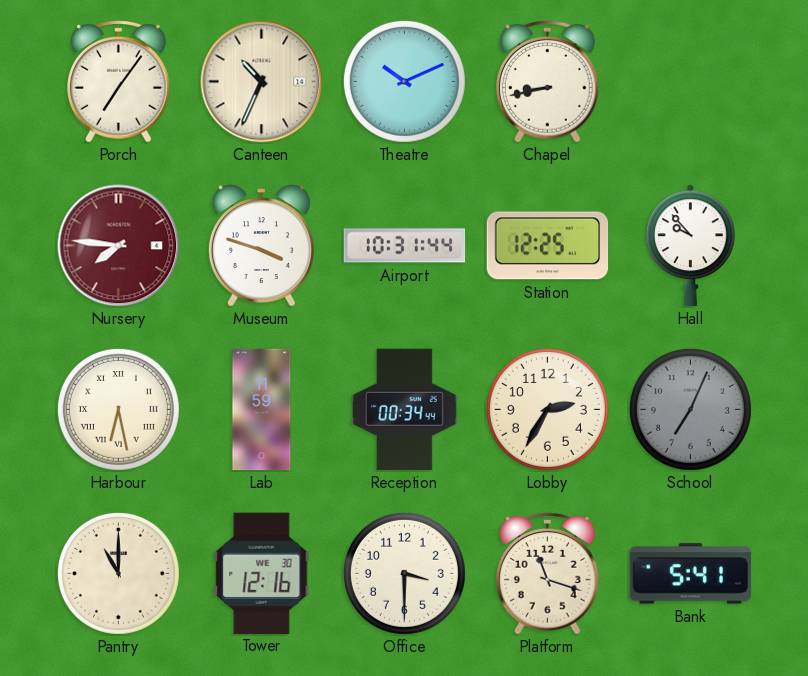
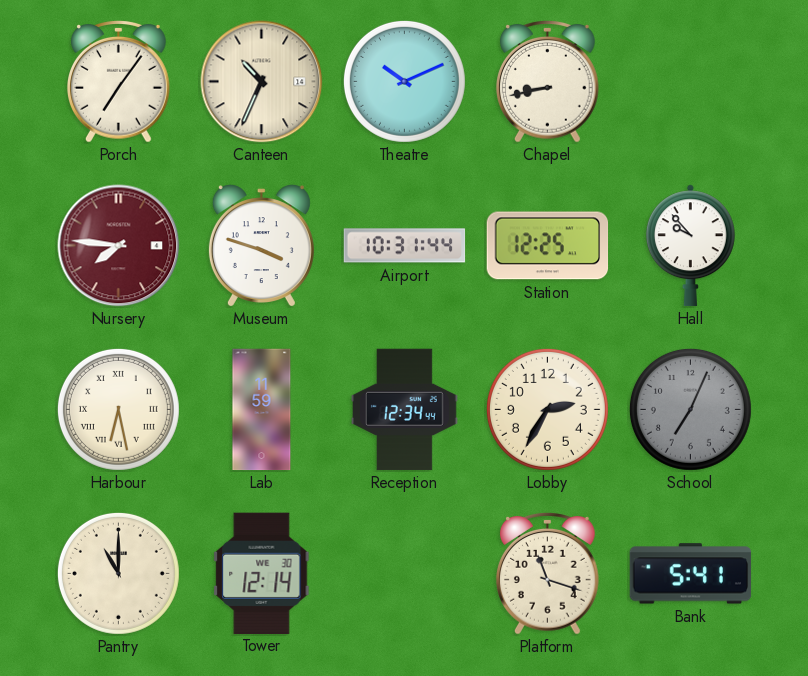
Reception: 00:34 -> 12:34 (405, 410)
Tower: 12:16 -> 12:14 (262, 573)
Office: 3:30 -> none (404, 573)
